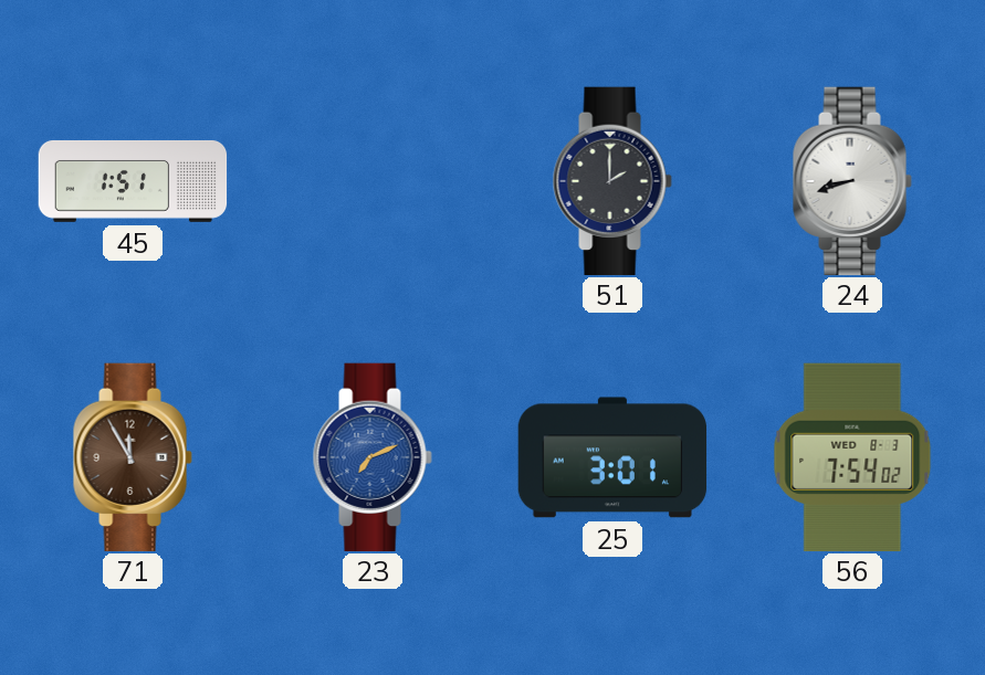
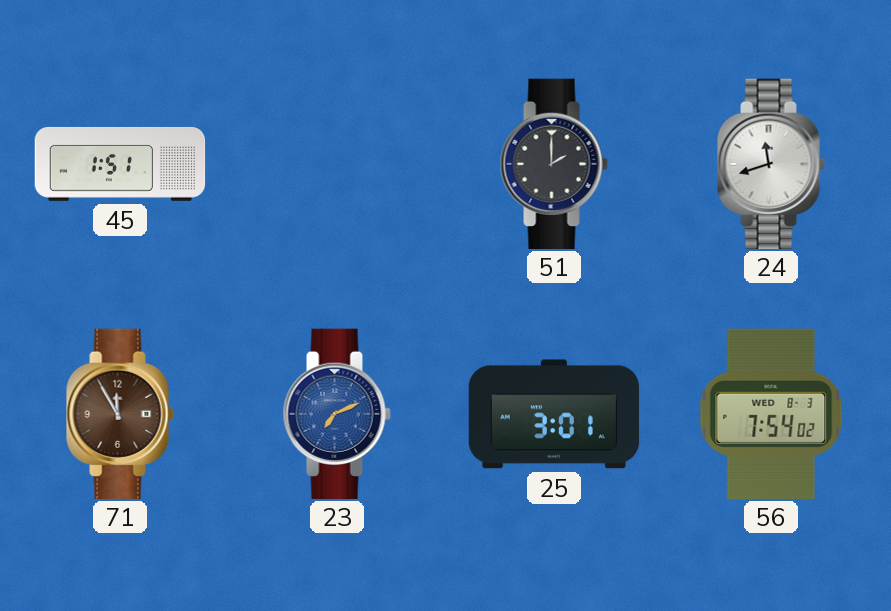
24: 8:42 -> 11:42 (771, 163)
